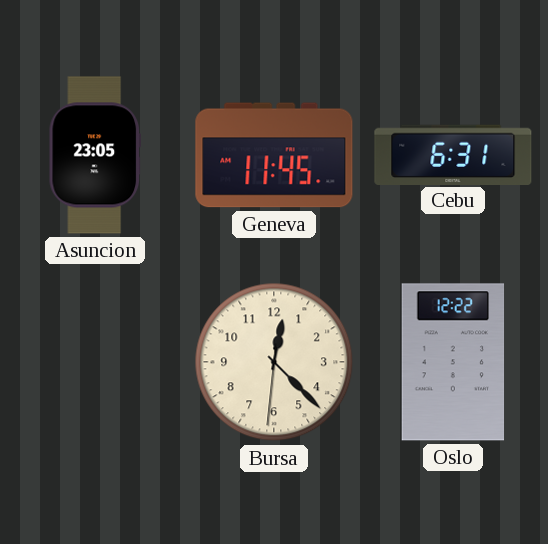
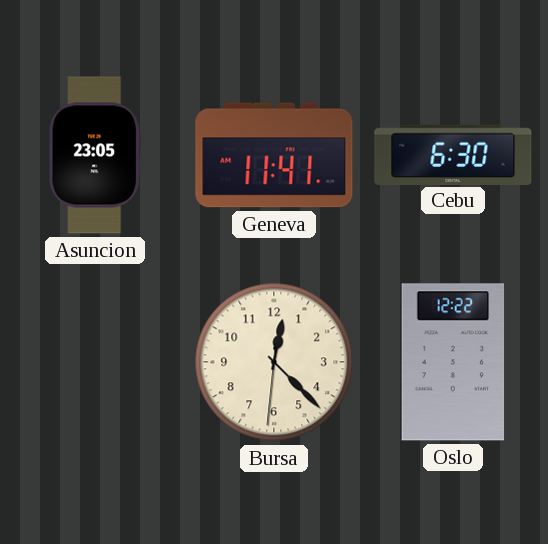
Geneva: 11:45 -> 11:41 (274, 155)
Cebu: 6:31 -> 6:30 (453, 154)
